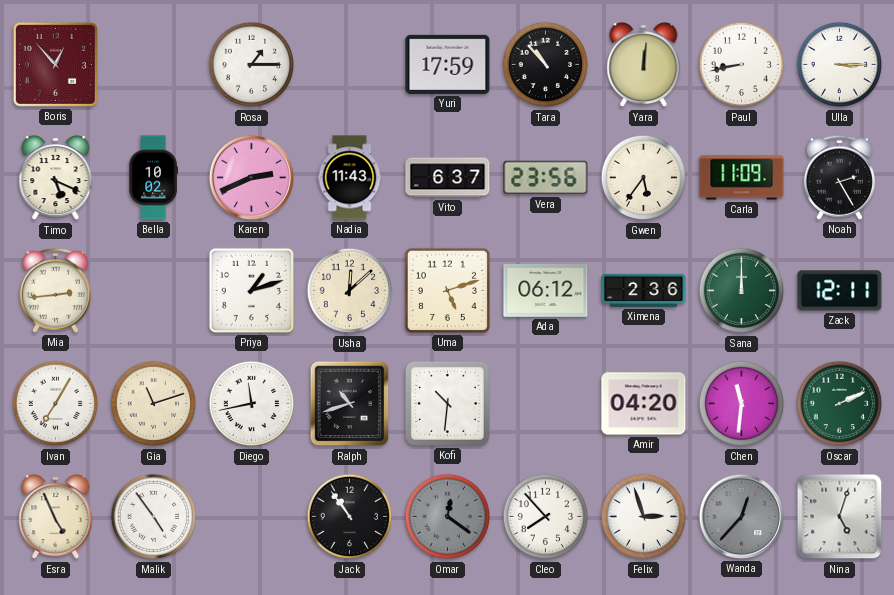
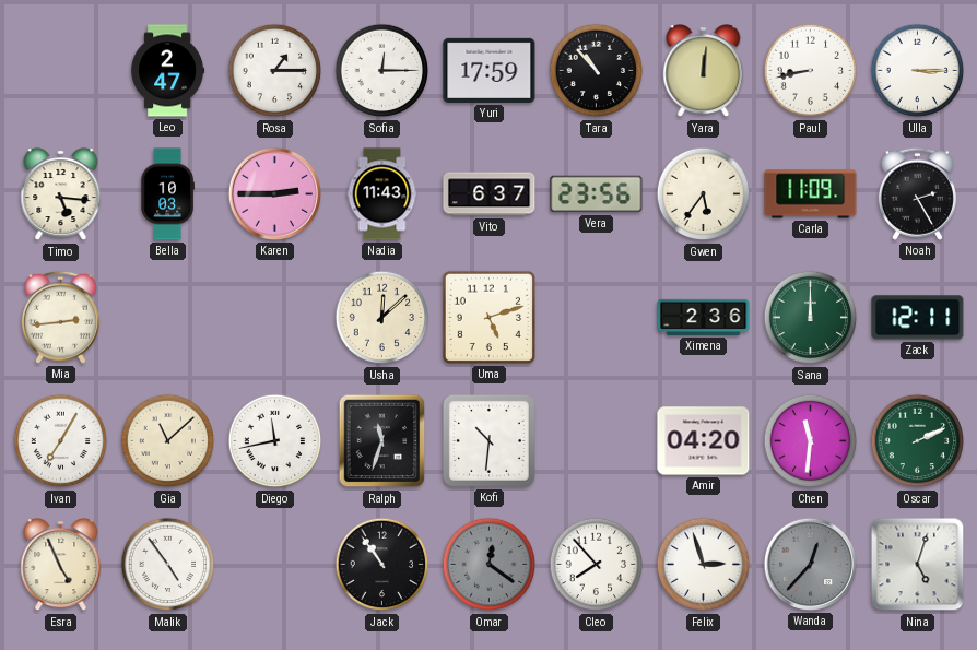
Boris: 12:53 -> none (55, 64)
Leo: none -> 2:47 (168, 71)
Sofia: none -> 12:15 (382, 71)
Timo: 5:19 -> 5:16 (61, 194)
Bella: 10:02 -> 10:03 (167, 194)
Karen: 2:41 -> 2:45 (274, 193)
Priya: 1:12 -> none (251, 290)
Ada: 06:12 -> none (546, 291)
Gia: 11:12 -> 11:08 (168, 441)
Ralph: 10:42 -> 11:33 (382, 441)
